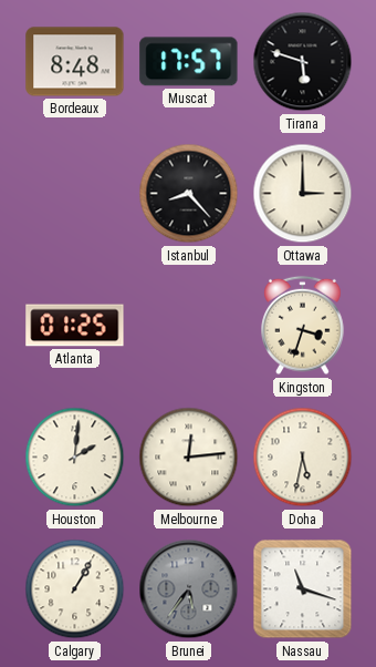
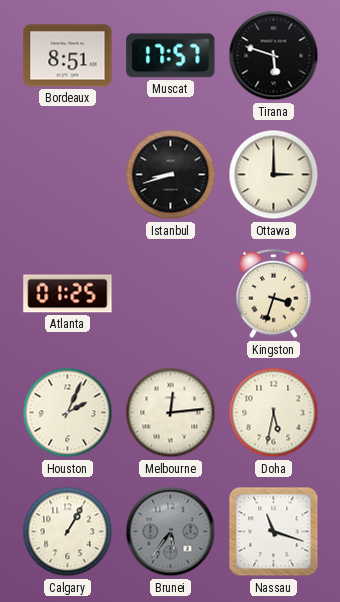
Bordeaux: 8:48 -> 8:51 (68, 56)
Istanbul: 8:23 -> 8:42 (171, 175)
Houston: 2:01 -> 2:04 (68, 413)
